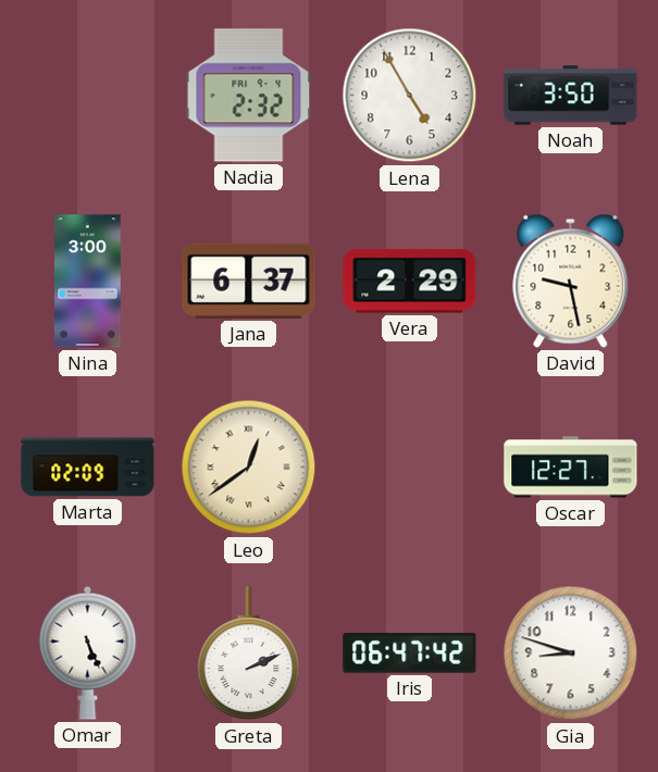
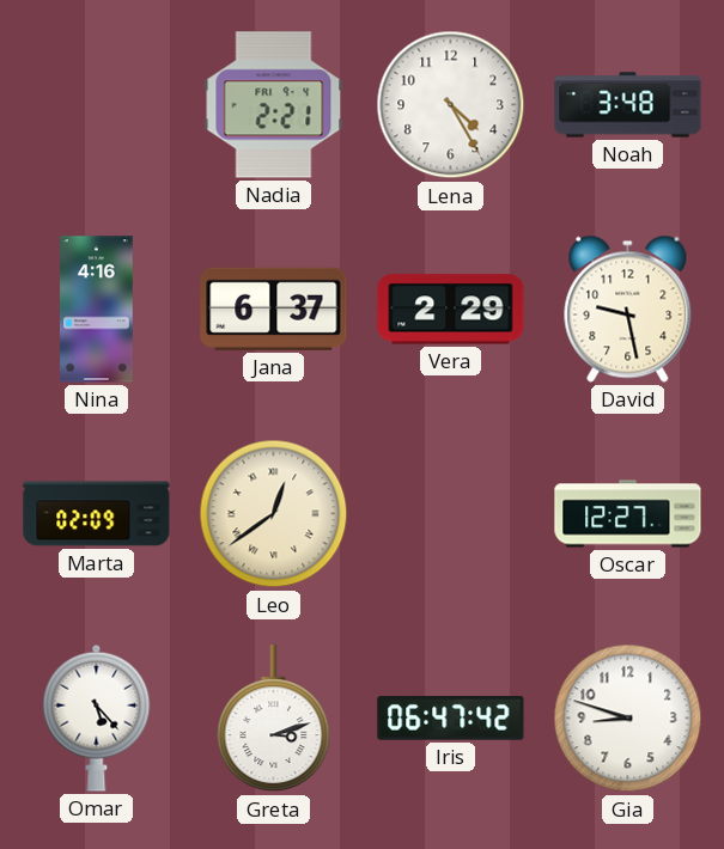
Nadia: 2:32 -> 2:21 (274, 105)
Lena: 4:55 -> 4:25 (451, 105)
Noah: 3:50 -> 3:48 (628, 105)
Nina: 3:00 -> 4:16 (97, 310)
Omar: 5:26 -> 5:23 (97, 717)
Greta: 2:11 -> 3:12 (274, 719)
